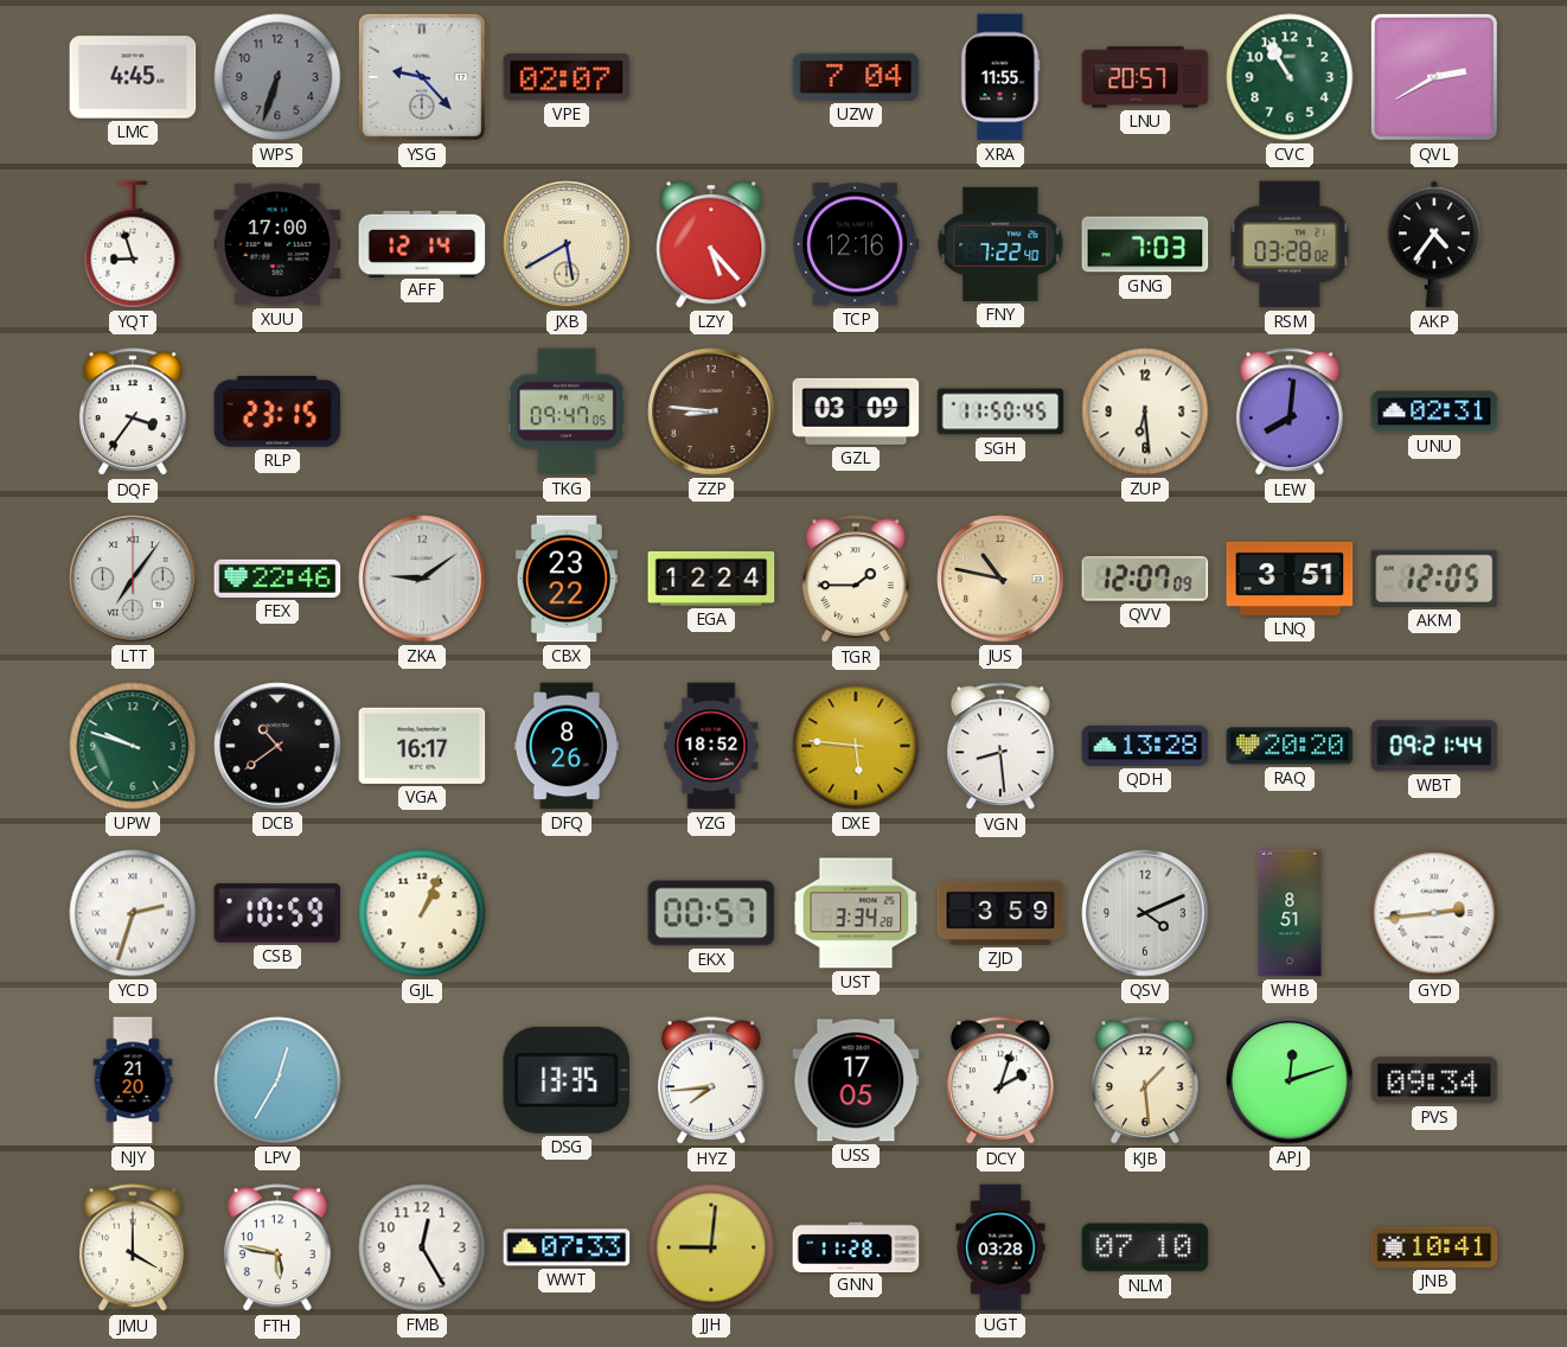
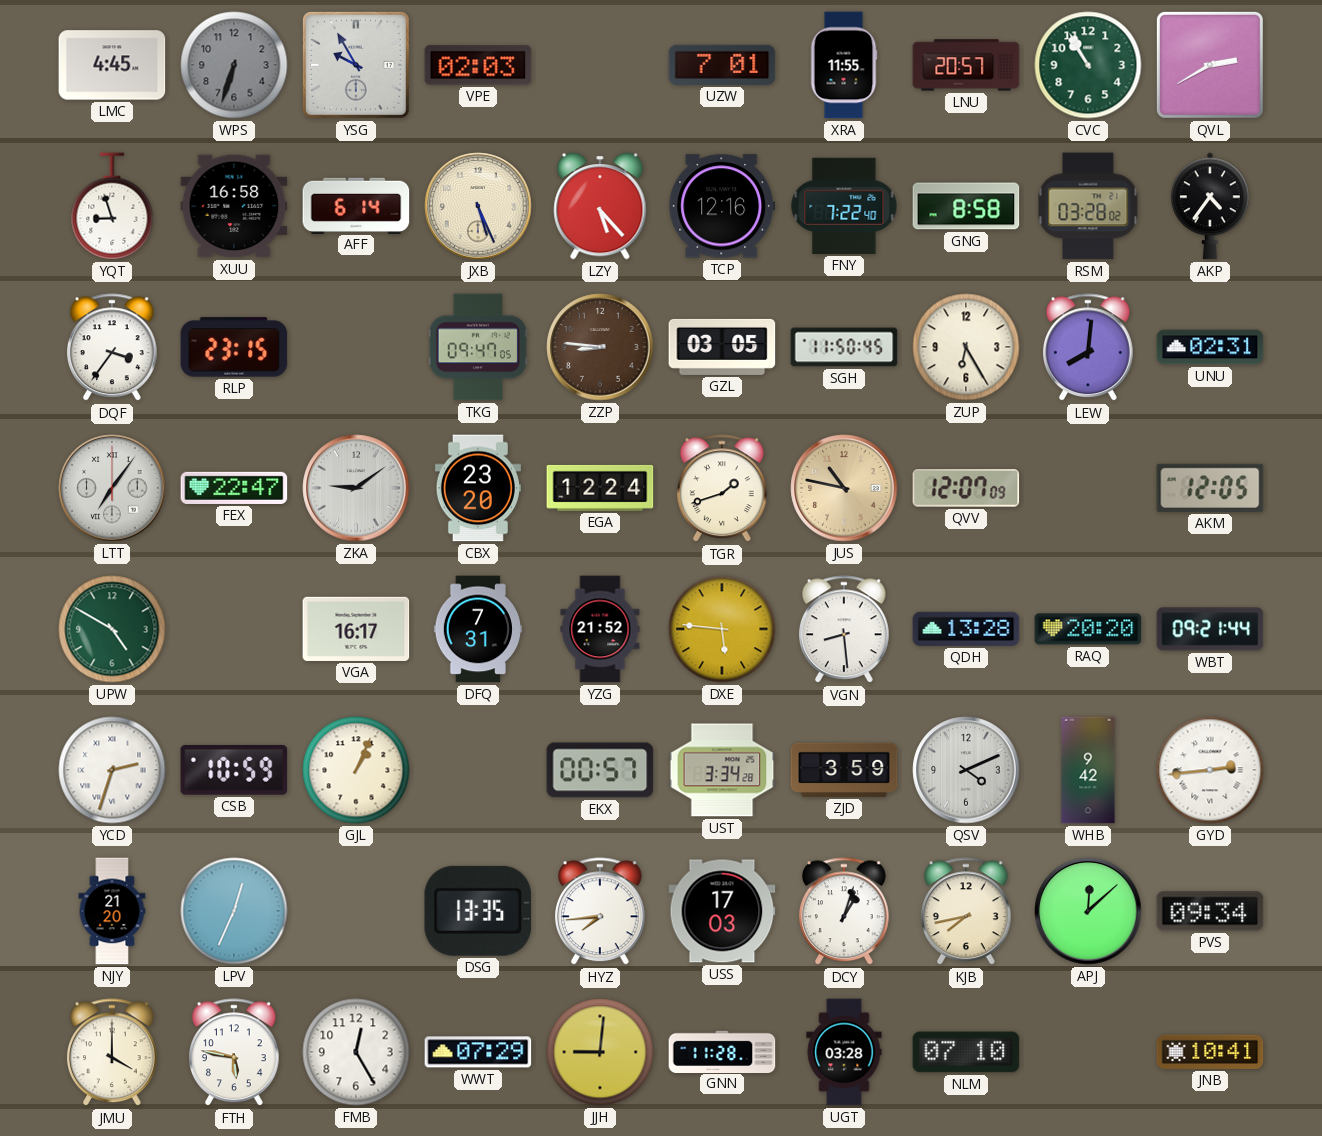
YSG: 9:23 -> 9:55 (356, 65)
VPE: 02:07 -> 02:03 (478, 65)
UZW: 7:04 -> 7:01 (722, 65)
XUU: 17:00 -> 16:58 (234, 206)
AFF: 12:14 -> 6:14 (356, 205)
JXB: 5:40 -> 5:26 (478, 206)
GNG: 7:03 -> 8:58 (966, 206)
GZL: 03:09 -> 03:05 (722, 347)
ZUP: 6:29 -> 6:25 (966, 347)
FEX: 22:46 -> 22:47 (234, 488)
CBX: 23:22 -> 23:20 (478, 488)
TGR: 1:45 -> 1:42 (722, 489)
LNQ: 3:51 -> none (1290, 579)
UPW: 9:48 -> 4:50 (112, 629)
DCB: 10:39 -> none (277, 746)
DFQ: 8:26 -> 7:31 (477, 629)
YZG: 18:52 -> 21:52 (600, 629)
WHB: 8:51 -> 9:42 (1088, 770)
LPV: 12:35 -> 12:34 (234, 911)
USS: 17:05 -> 17:03 (722, 911)
DCY: 2:03 -> 1:03 (844, 912)
KJB: 1:29 -> 7:43 (966, 912)
APJ: 12:12 -> 12:08 (1088, 911)
WWT: 07:33 -> 07:29 (478, 1052)
